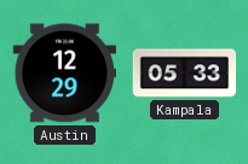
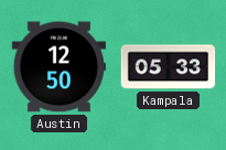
Austin: 12:29 -> 12:50 (58, 67)
